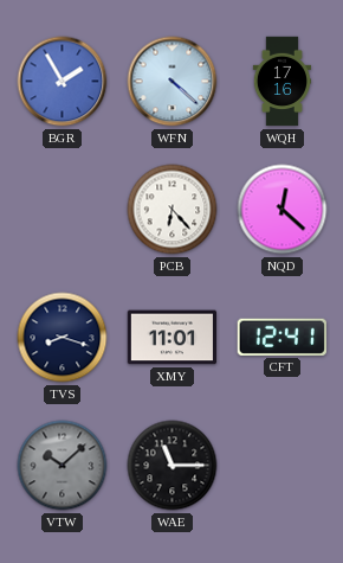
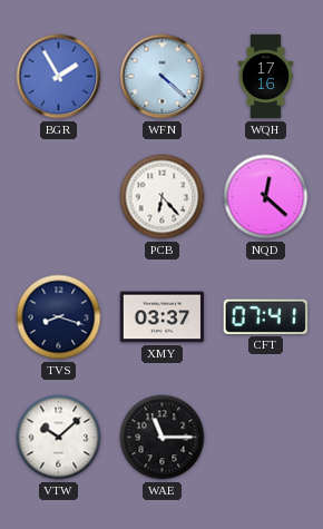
XMY: 11:01 -> 03:37 (163, 317)
CFT: 12:41 -> 07:41 (265, 316)
VTW dial: grey -> white (59, 438)
